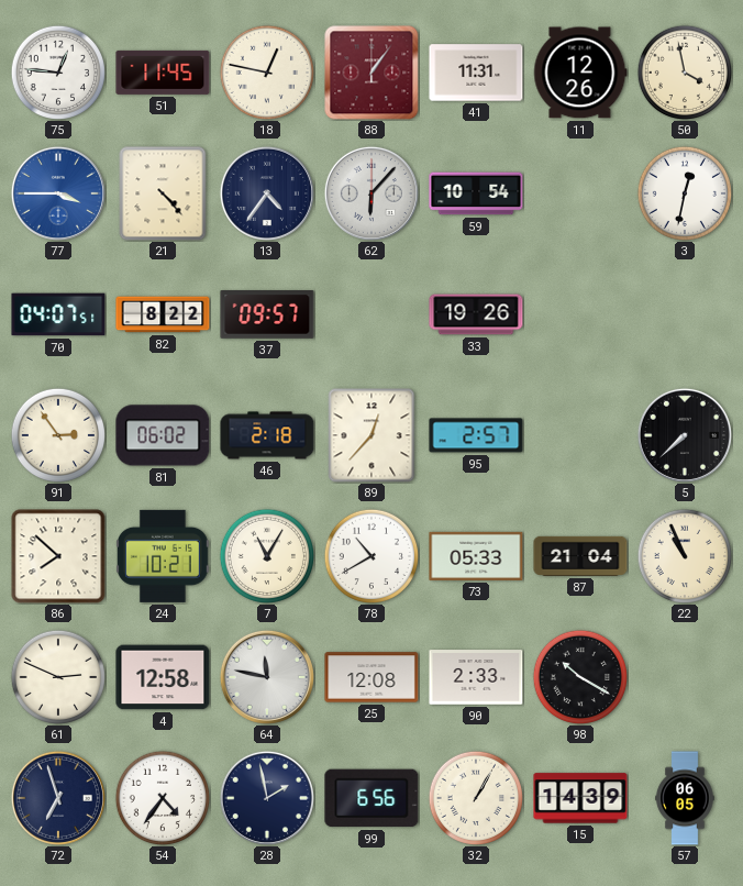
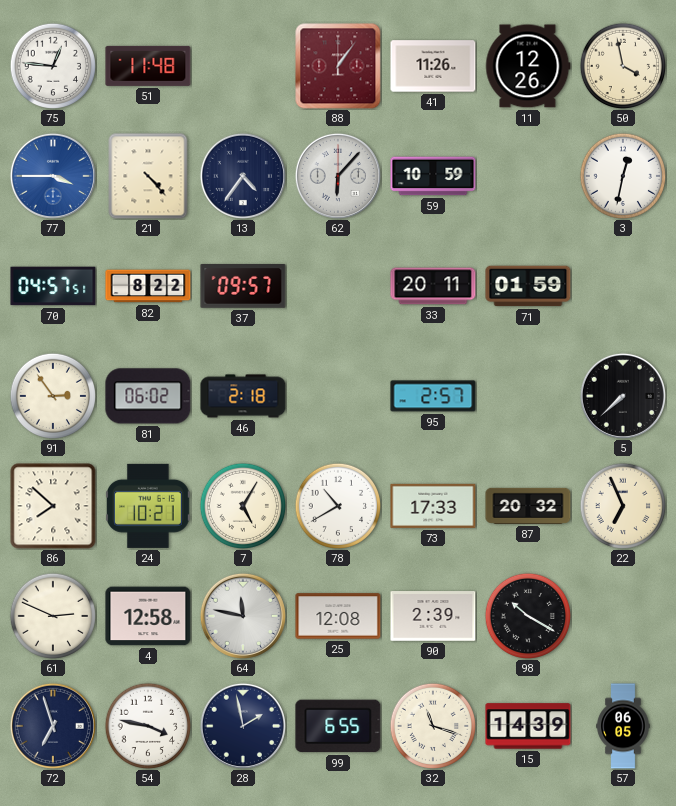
51: 11:45 -> 11:48 (148, 66)
18: 12:47 -> none (266, 71)
41: 11:31 -> 11:26 (433, 66)
59: 10:54 -> 10:59 (433, 176)
70: 04:07 -> 04:57 (53, 286)
33: 19:26 -> 20:11 (433, 286)
71: none -> 01:59 (528, 286)
89: 12:37 -> none (371, 435)
7: 11:05 -> 5:05 (242, 505)
73: 05:33 -> 17:33 (433, 506)
87: 21:04 -> 20:32 (528, 506)
22: 10:56 -> 6:56 (622, 505)
90: 2:33 -> 2:39 (433, 616)
54: 4:36 -> 3:47 (147, 725)
99: 6:56 -> 6:55 (338, 726)
32: 1:05 -> 11:18 (432, 725)
